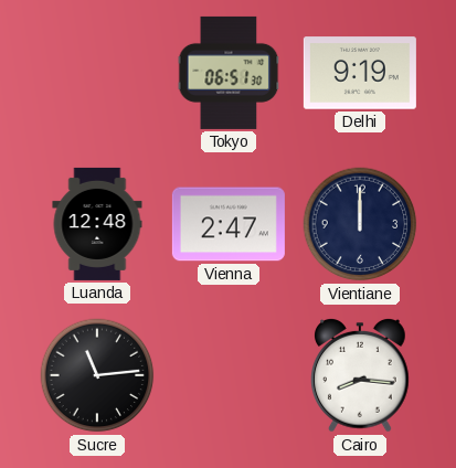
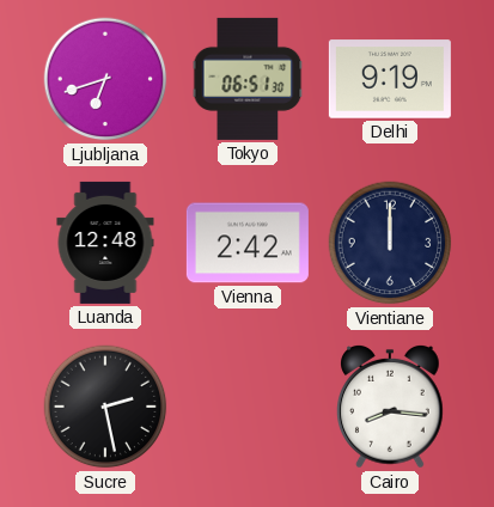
Ljubljana: none -> 6:42 (105, 79)
Vienna: 2:47 -> 2:42 (248, 243)
Sucre: 11:14 -> 2:28 (105, 407)
